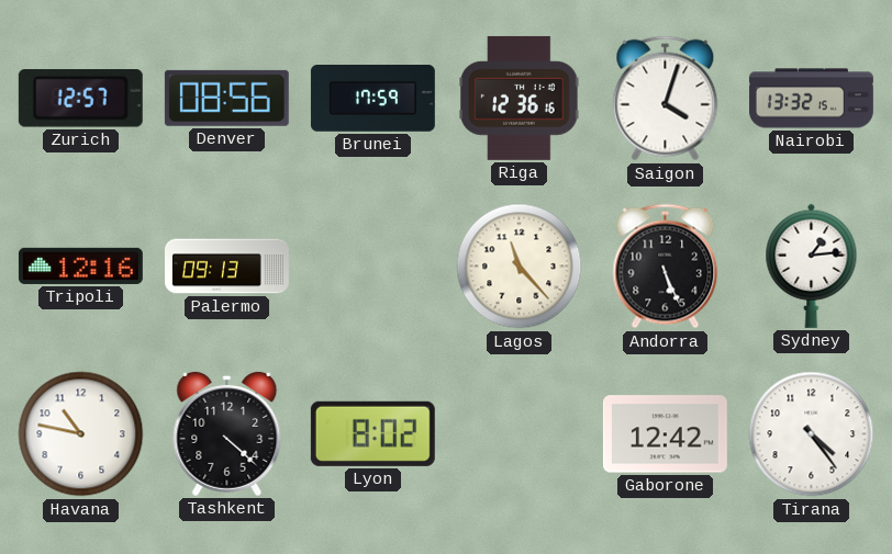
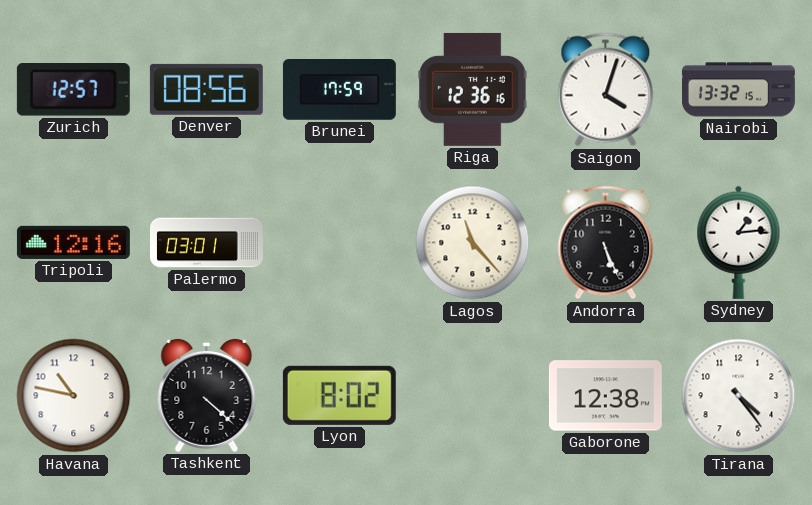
Palermo: 09:13 -> 03:01 (207, 243)
Gaborone: 12:42 -> 12:38 (605, 396)
